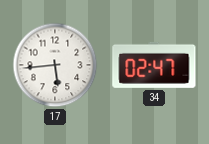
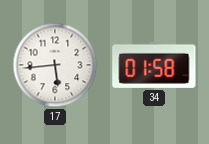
34: 02:47 -> 01:58 (154, 65)
